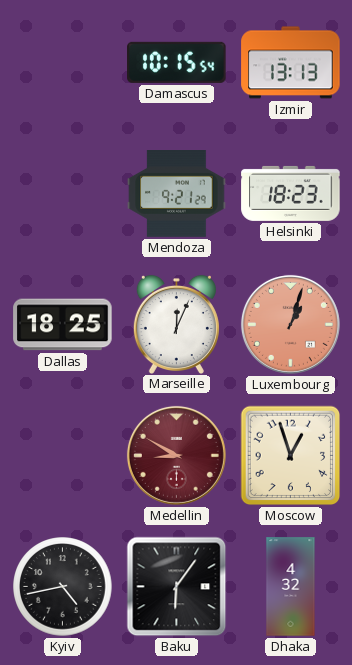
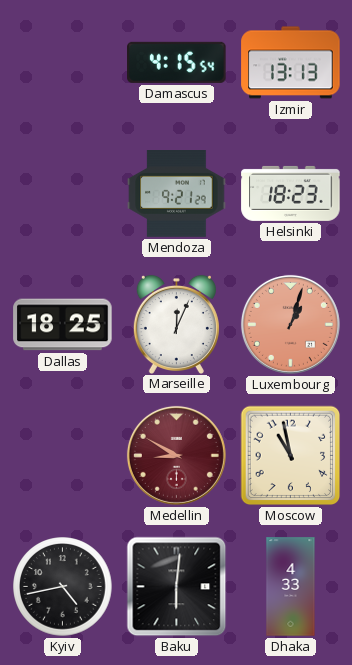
Damascus: 10:15 -> 4:15 (177, 62)
Moscow: 12:57 -> 10:58 (291, 456)
Baku: 6:06 -> 6:01 (177, 587)
Dhaka: 4:32 -> 4:33 (291, 587)
